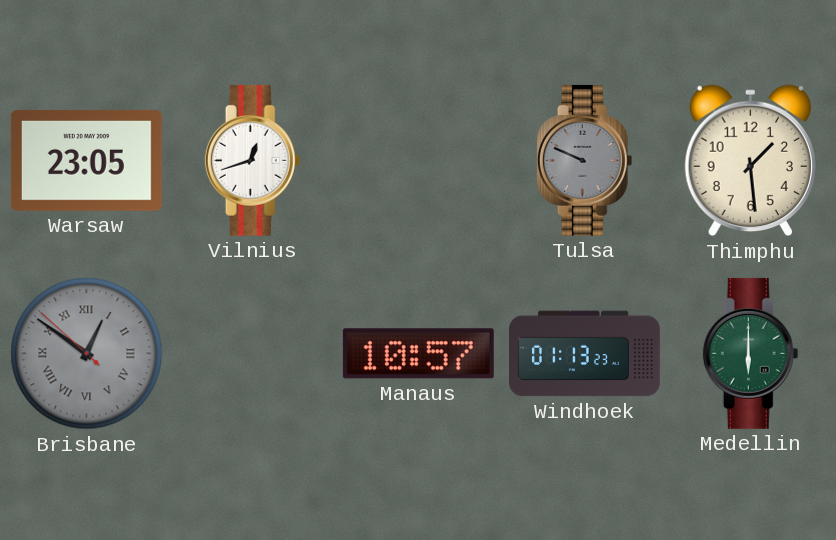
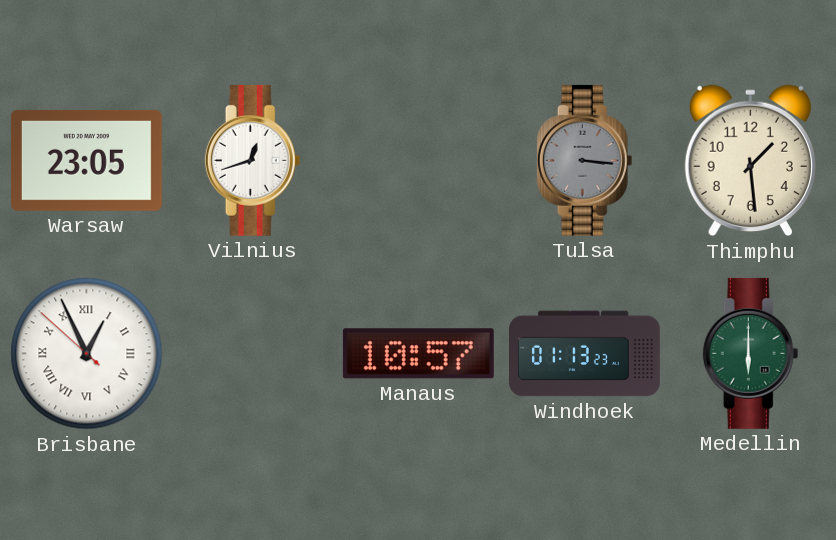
Tulsa: 9:49 -> 3:16 (585, 160)
Brisbane: 12:50 -> 12:55 (87, 354)
Brisbane dial: grey -> white (87, 354)
